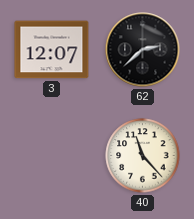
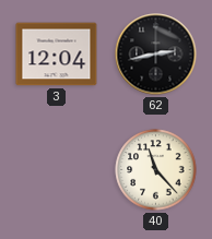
3: 12:07 -> 12:04 (57, 55)
62: 2:38 -> 2:43 (156, 55)
